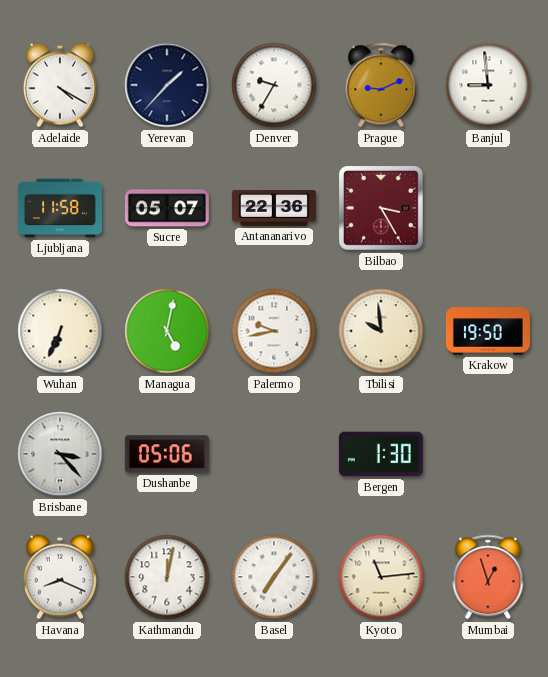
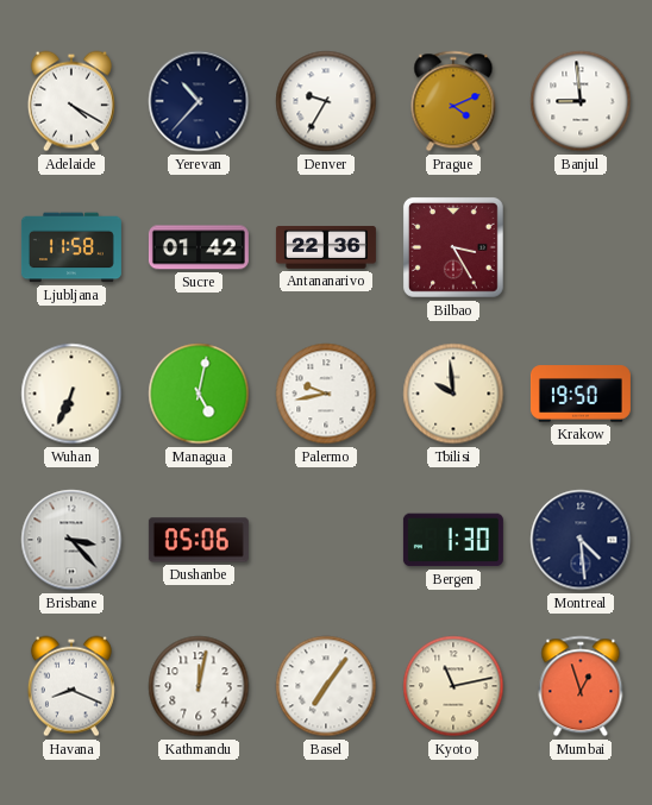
Yerevan: 1:37 -> 10:37 (199, 101)
Prague: 9:11 -> 4:11 (453, 101)
Sucre: 05:07 -> 01:42 (199, 247)
Montreal: none -> 4:29 (581, 540)
Kyoto: 11:14 -> 11:13 (453, 686)
